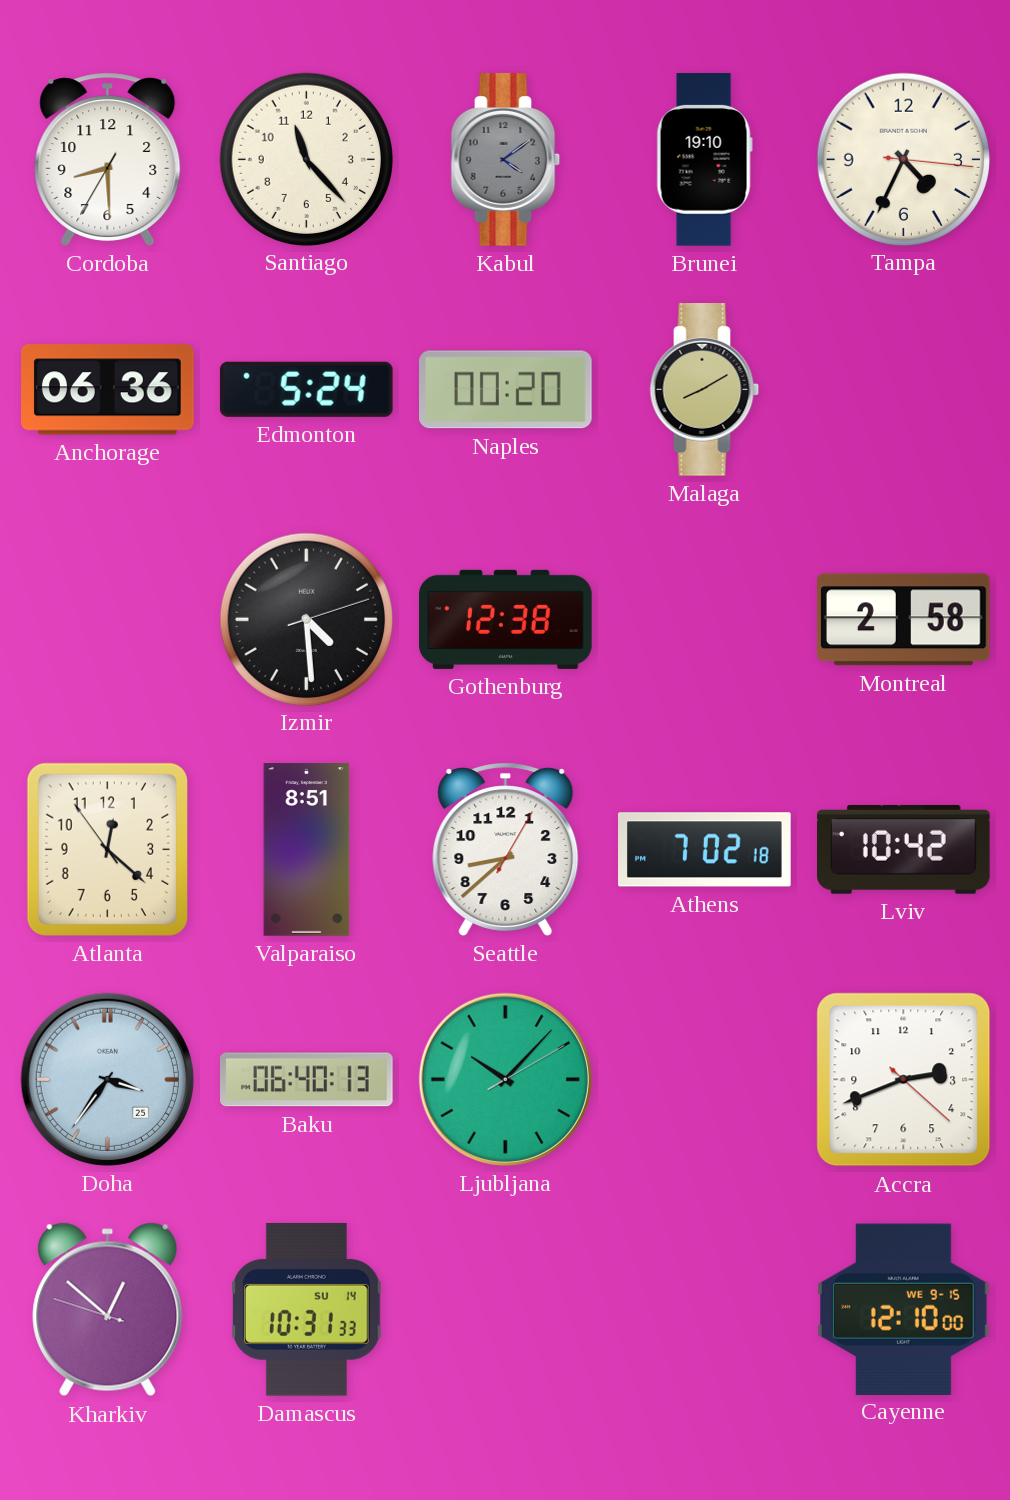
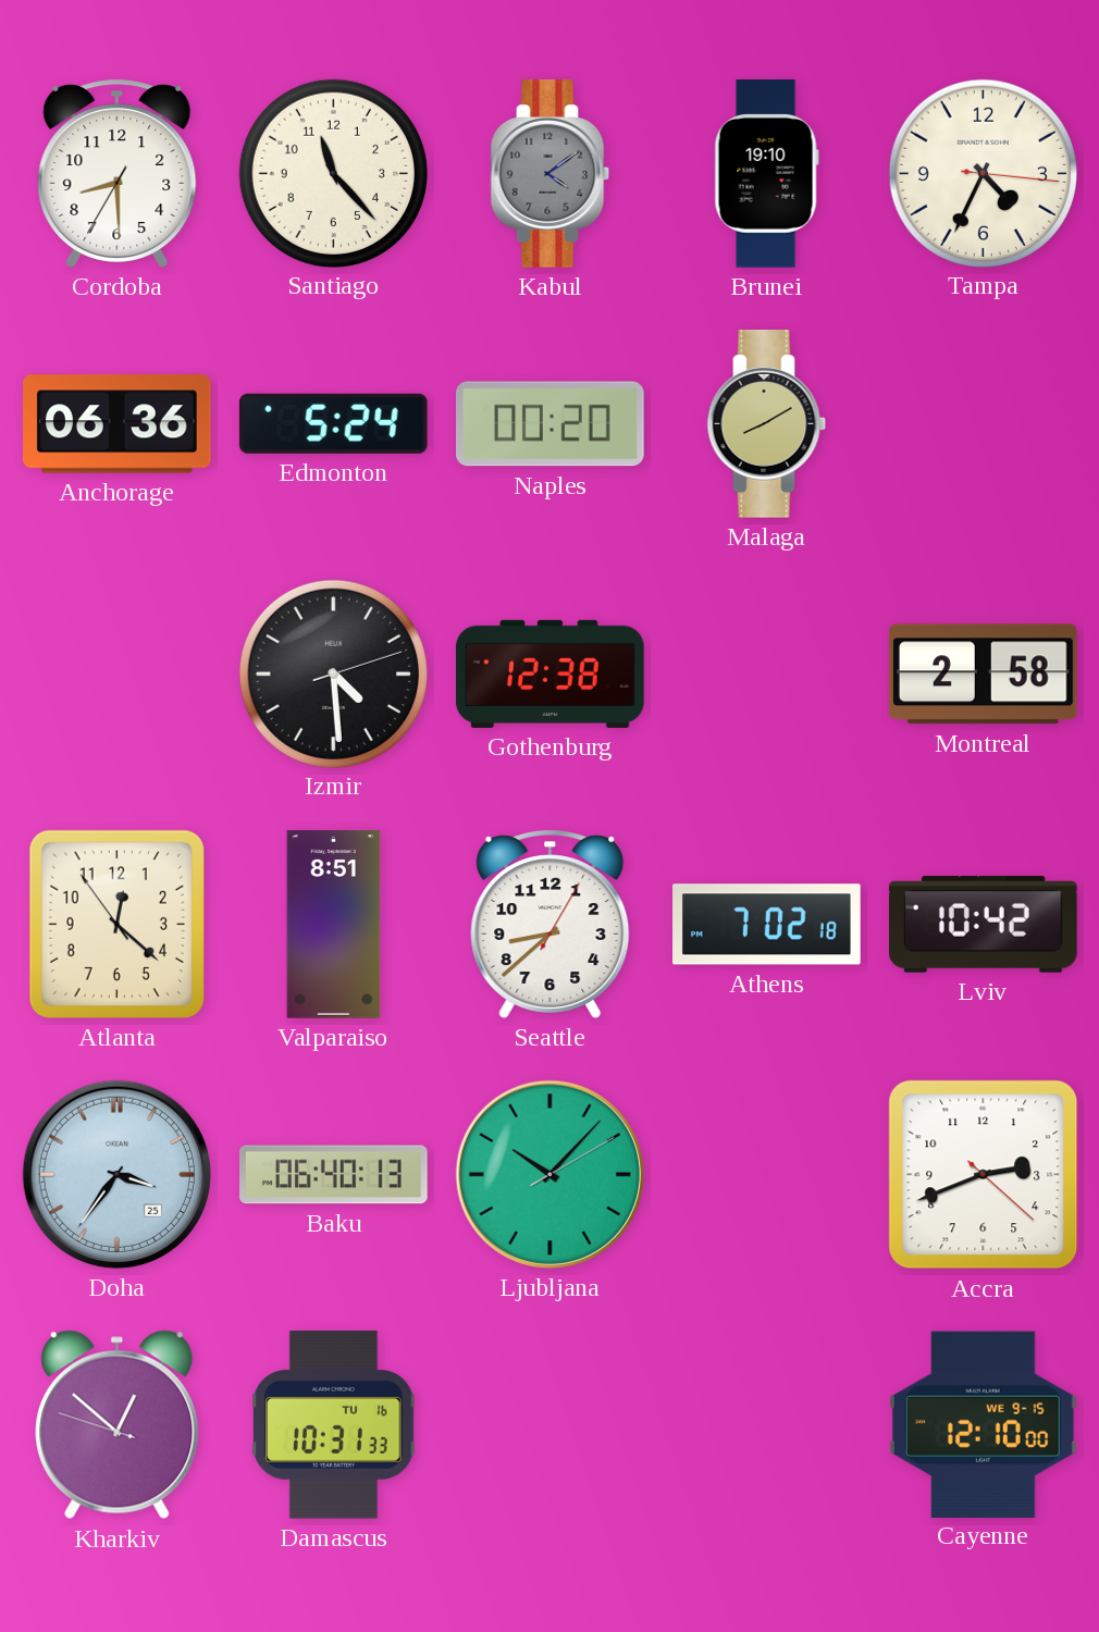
Damascus date: SU 14 -> TU 16 (334, 1425)
